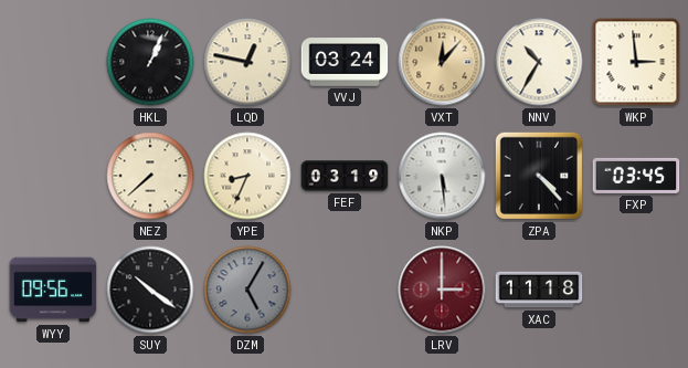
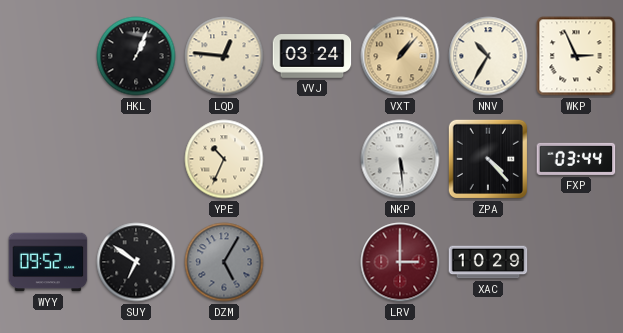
LQD: 12:47 -> 12:46 (224, 56)
VXT: 12:07 -> 1:07 (400, 56)
WKP: 2:59 -> 2:56 (576, 56)
NEZ: 7:38 -> none (150, 176)
YPE: 8:34 -> 10:34 (224, 159)
FEF: 03:19 -> none (345, 176)
FXP: 03:45 -> 03:44 (576, 159)
WYY: 09:56 -> 09:52 (48, 262)
SUY: 10:21 -> 6:51 (136, 262)
XAC: 11:18 -> 10:29 (488, 262)
